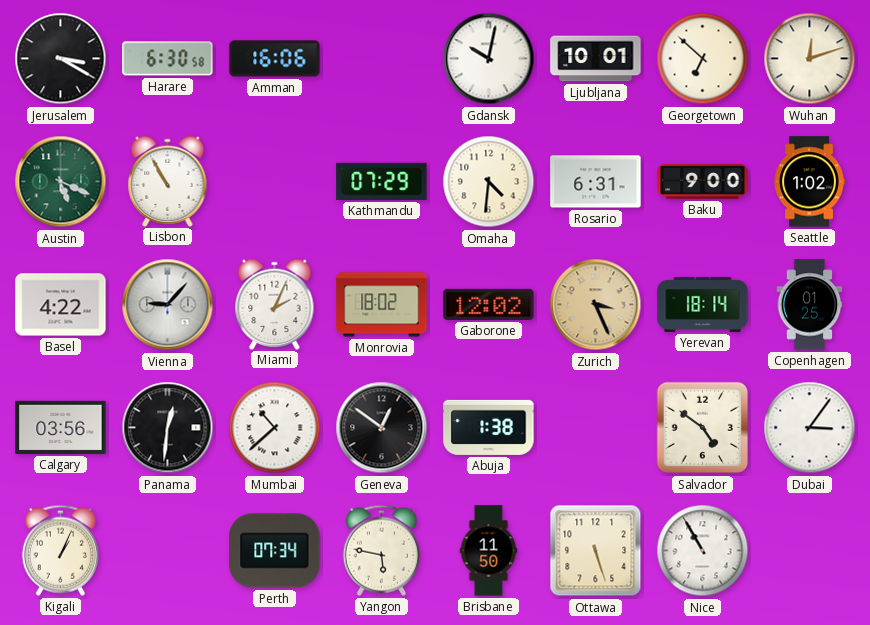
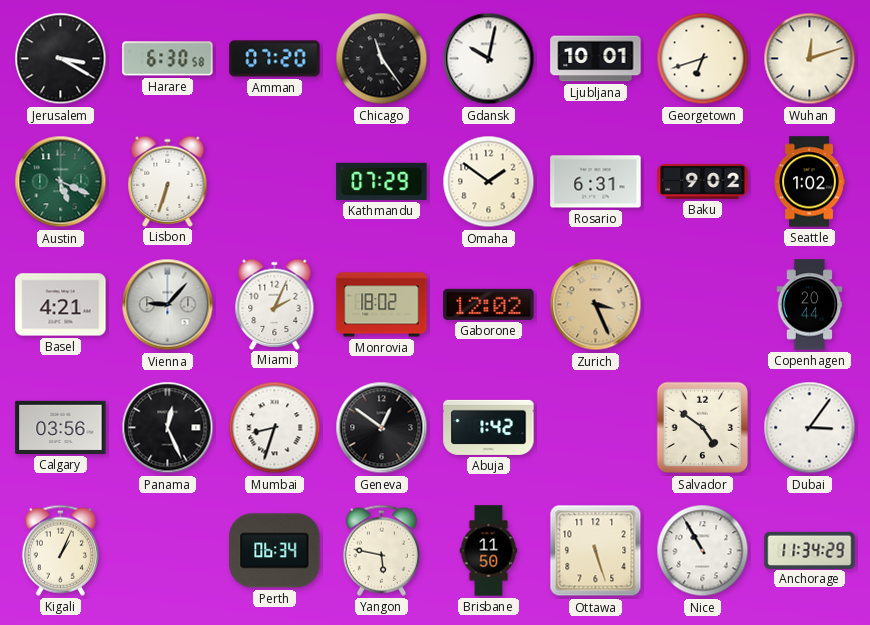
Amman: 16:06 -> 07:20 (275, 59)
Chicago: none -> 11:24 (382, 59)
Georgetown: 6:52 -> 6:42 (703, 59)
Lisbon: 10:55 -> 6:33 (168, 181)
Omaha: 4:31 -> 1:51 (489, 182)
Baku: 9:00 -> 9:02 (703, 182)
Basel: 4:22 -> 4:21 (61, 305)
Yerevan: 18:14 -> none (703, 304)
Copenhagen: 01:25 -> 20:44 (810, 305)
Panama: 12:31 -> 12:26 (168, 428)
Mumbai: 10:38 -> 8:33 (275, 428)
Abuja: 1:38 -> 1:42 (489, 427)
Perth: 07:34 -> 06:34 (275, 551)
Anchorage: none -> 11:34 (810, 550)
